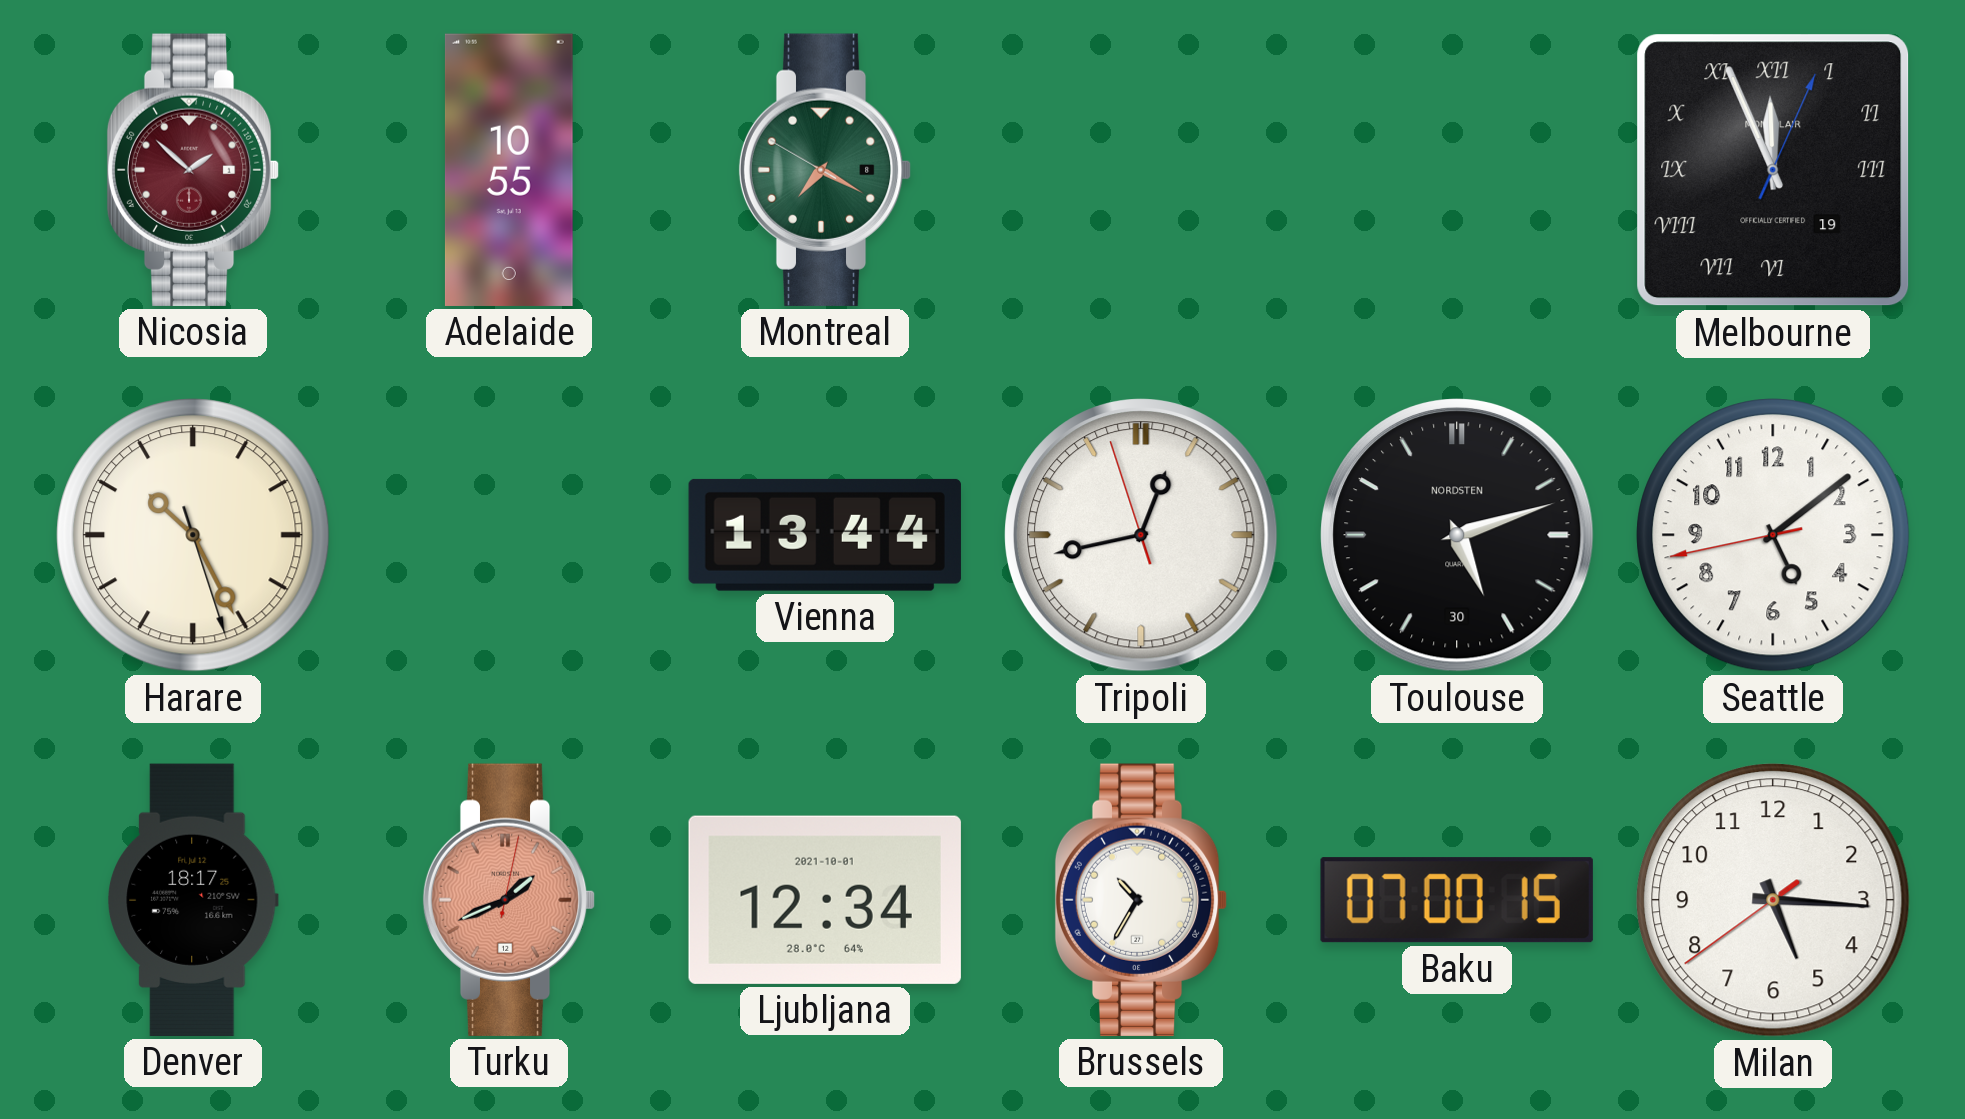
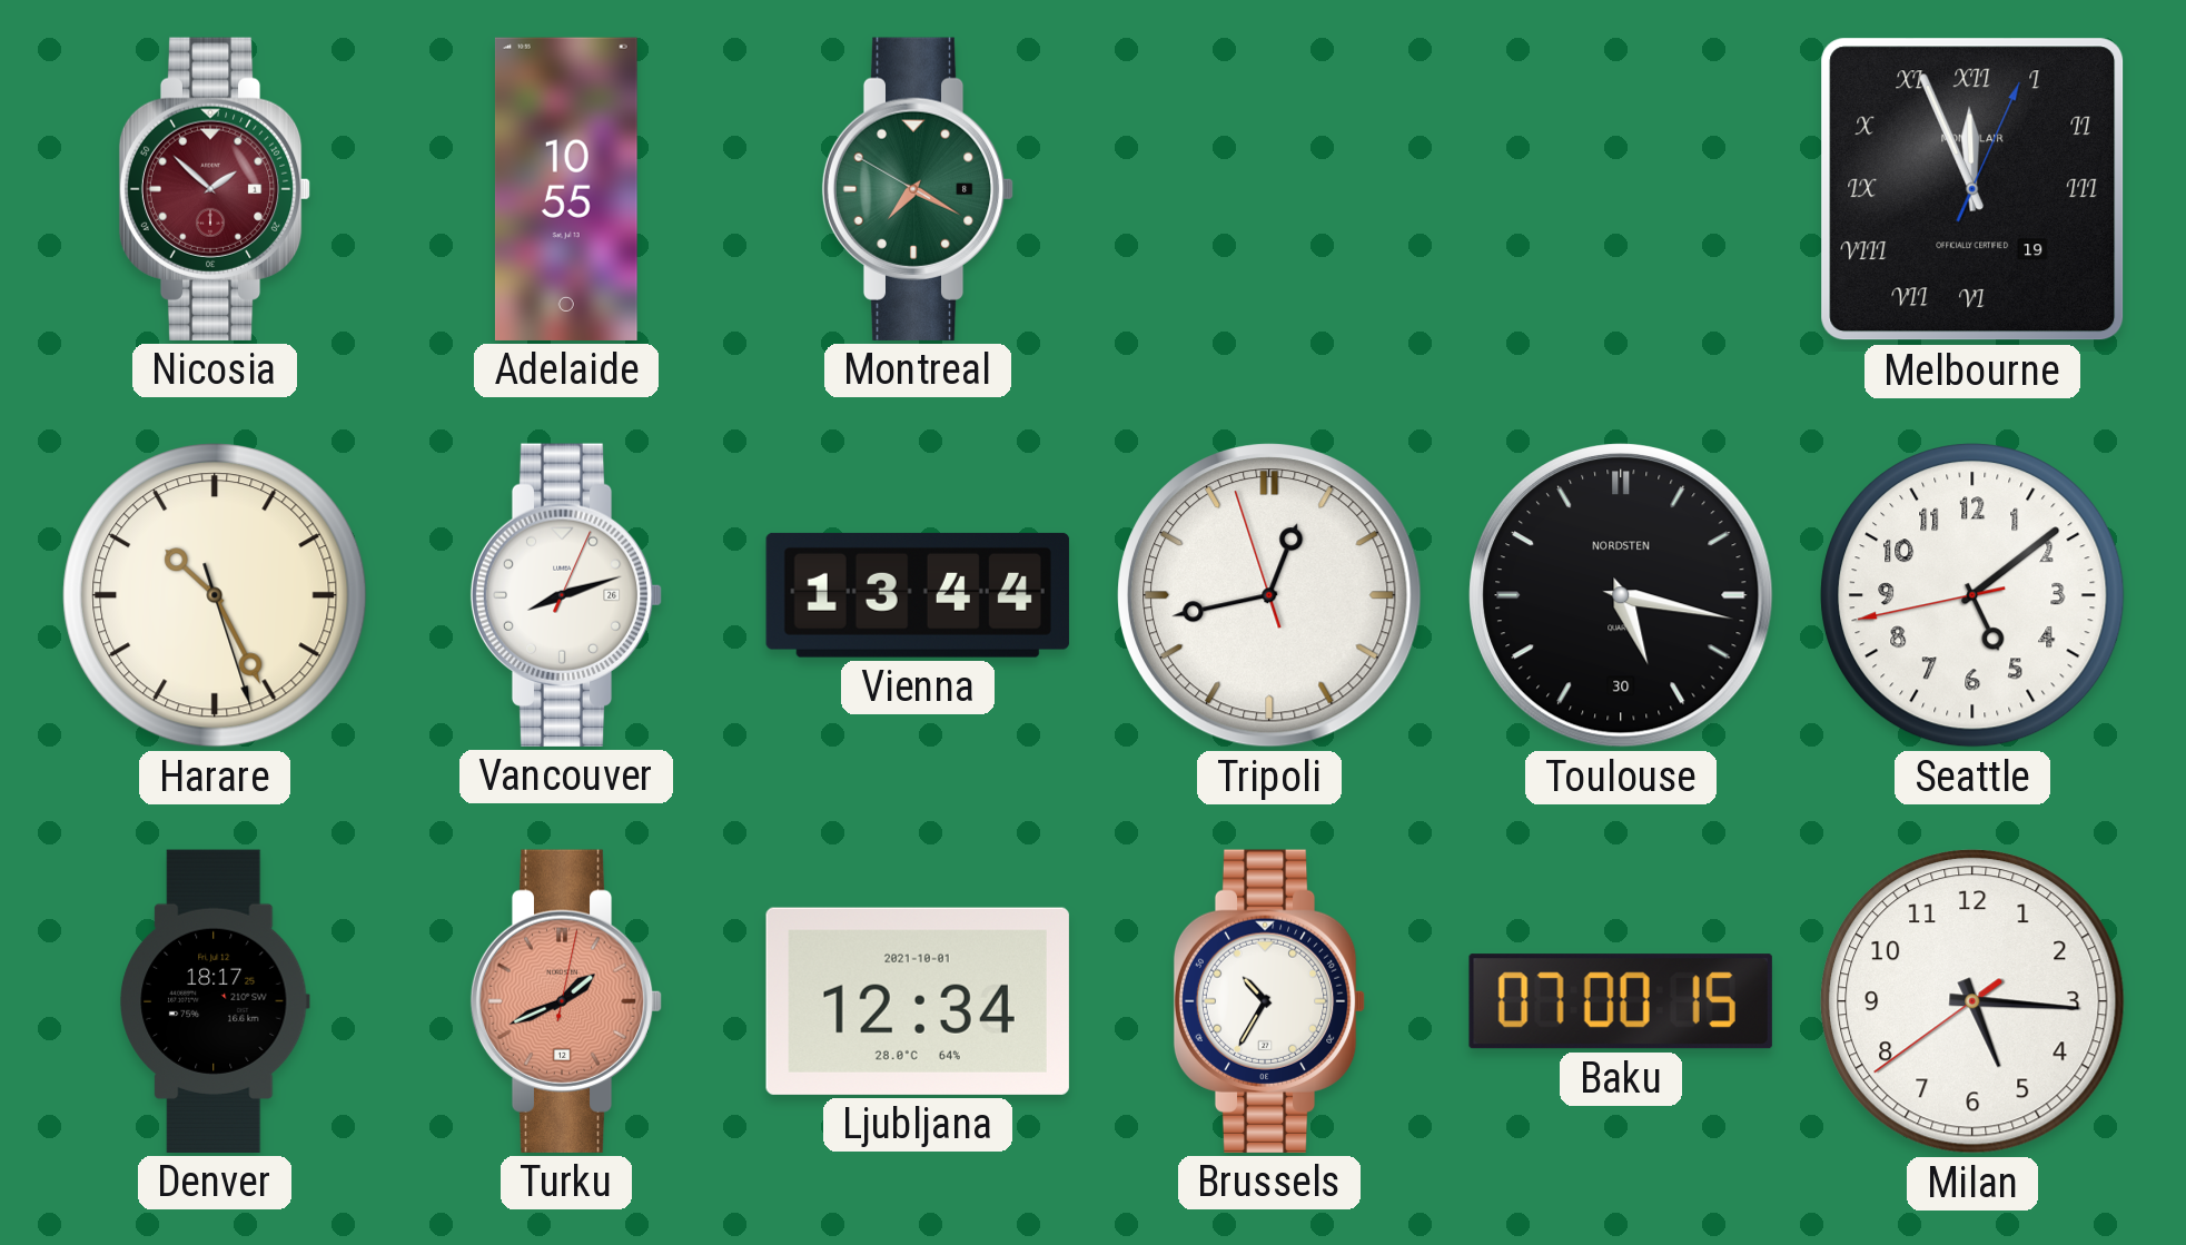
Vancouver: none -> 8:12 (566, 595)
Toulouse: 5:12 -> 5:17 (1622, 596)
